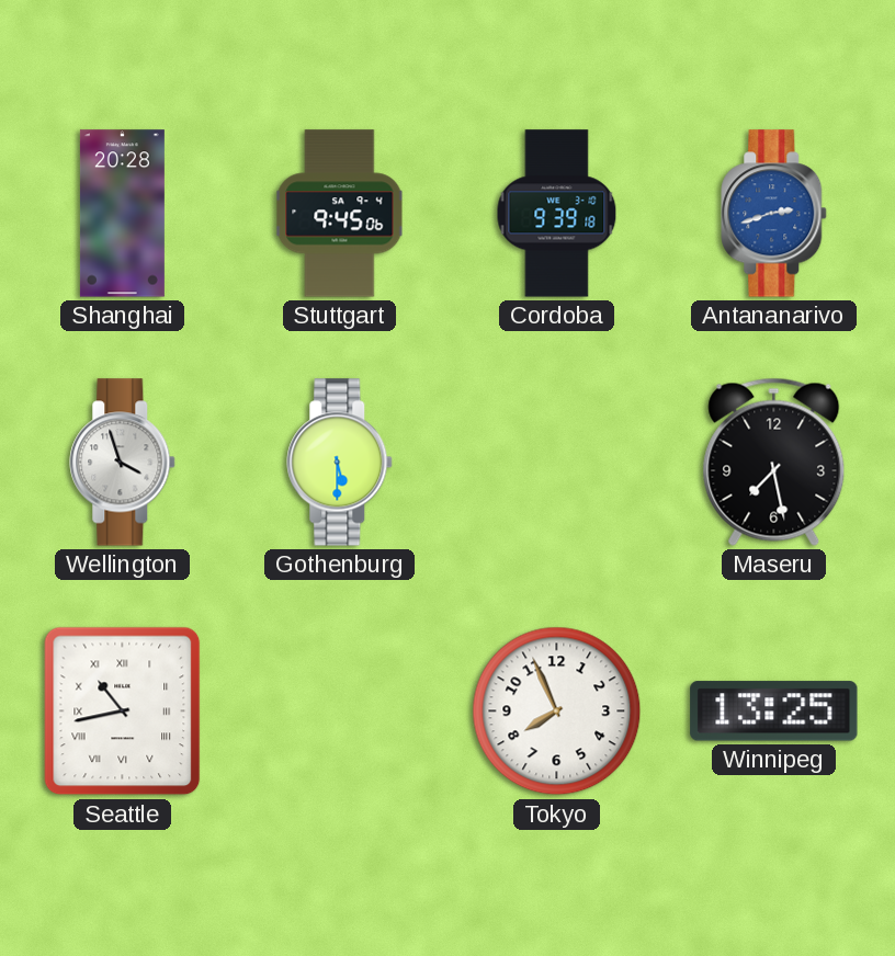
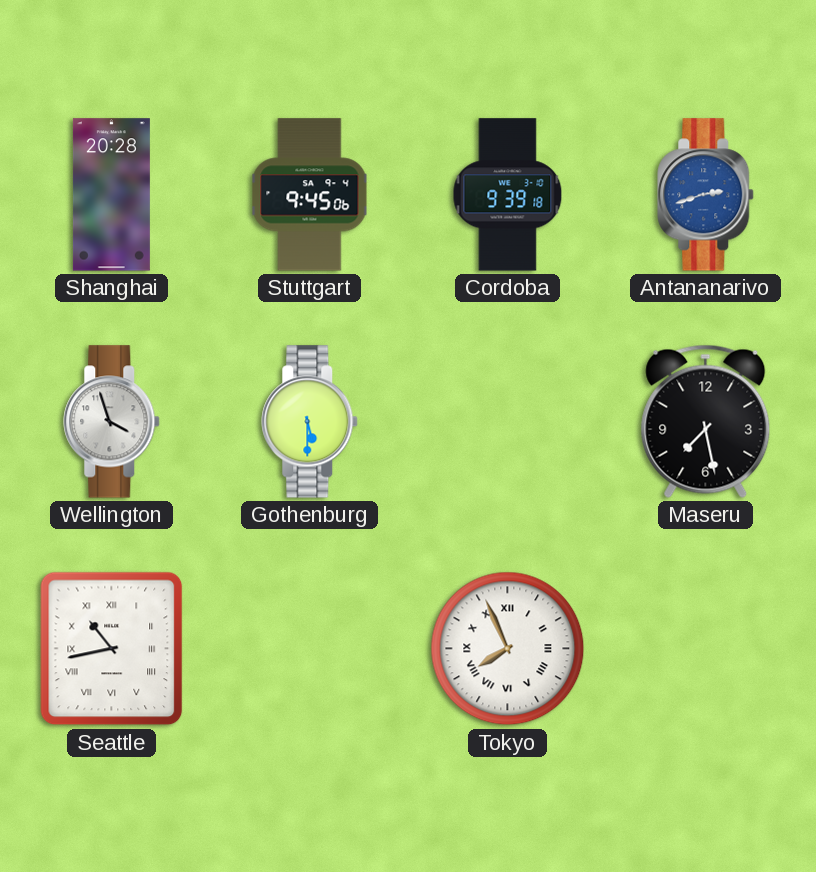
Tokyo numerals: Arabic -> Roman (508, 649)
Winnipeg: 13:25 -> none (774, 712)
